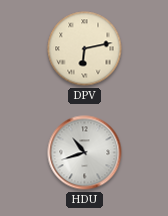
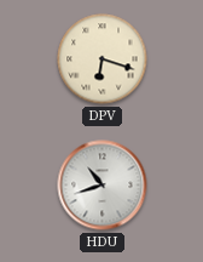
DPV: 6:13 -> 6:18 (103, 59)
